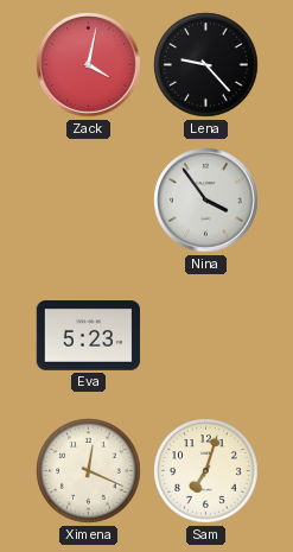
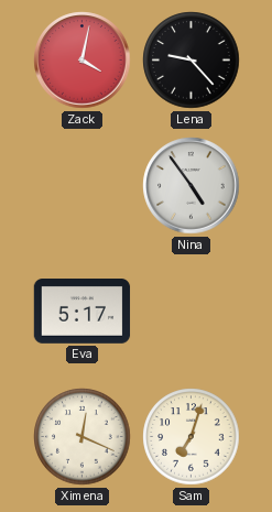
Nina: 3:54 -> 4:54 (192, 186)
Eva: 5:23 -> 5:17 (83, 312)
